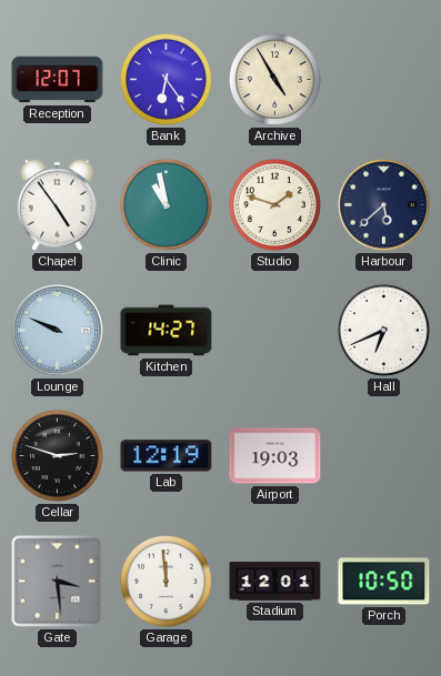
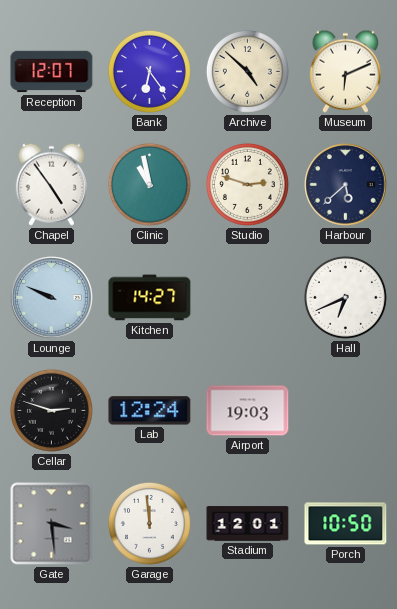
Archive: 4:55 -> 4:52 (247, 71)
Museum: none -> 6:11 (345, 71)
Studio: 1:48 -> 2:48 (247, 184)
Lab: 12:19 -> 12:24 (150, 411)
